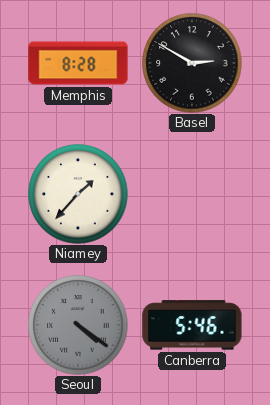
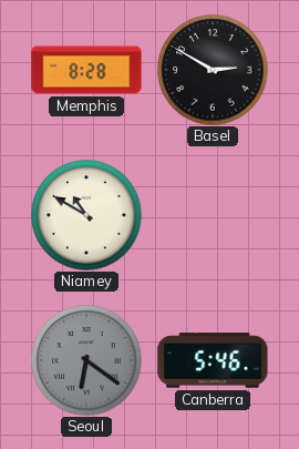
Niamey: 1:37 -> 10:50 (86, 215)
Seoul: 4:21 -> 6:21 (86, 360)
